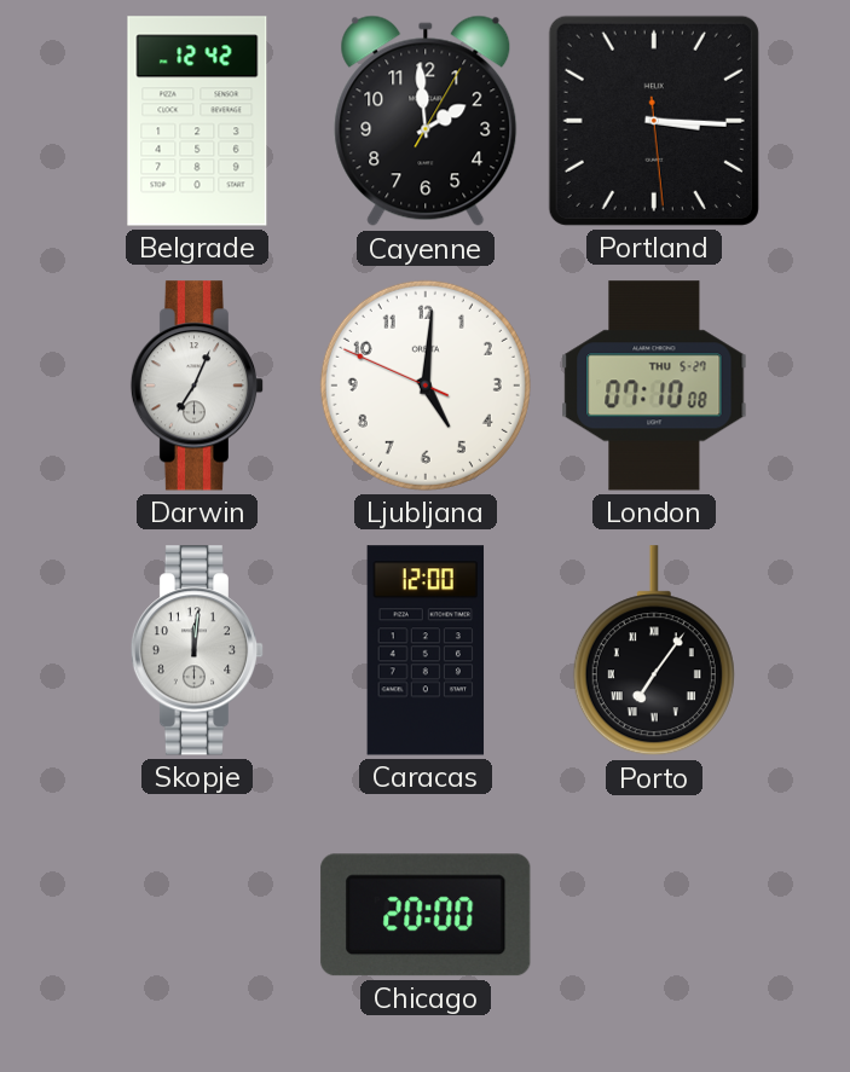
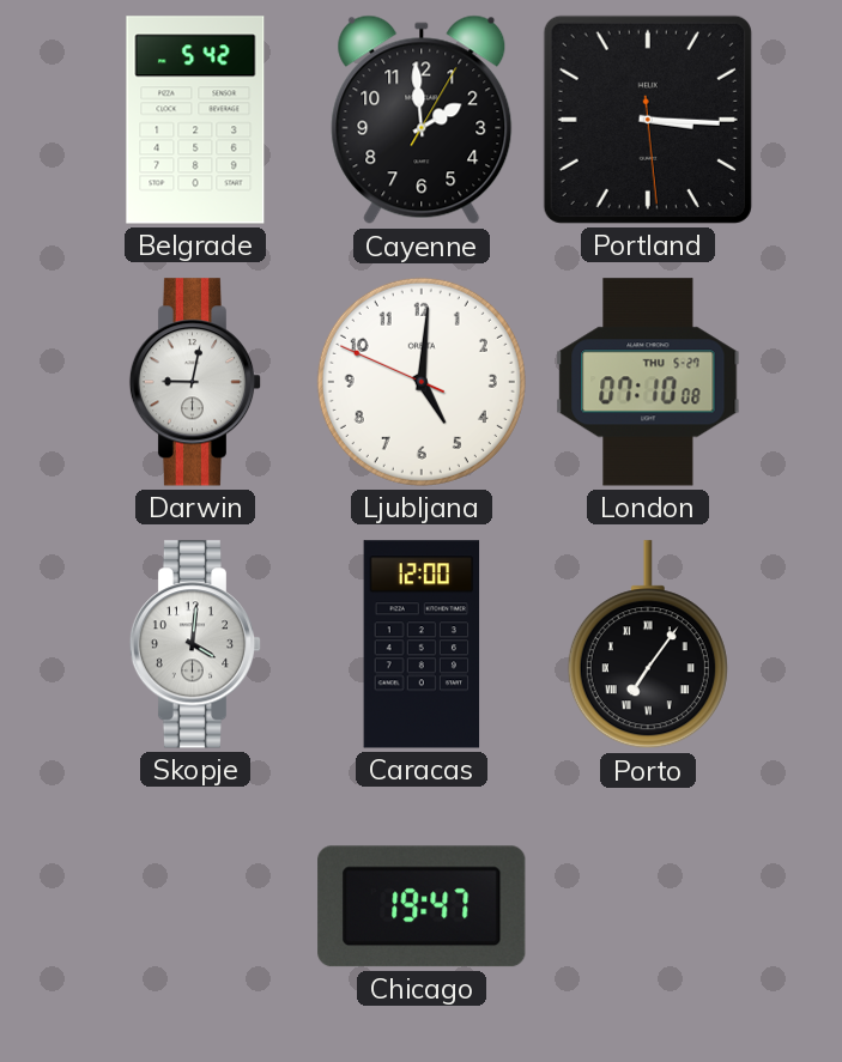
Belgrade: 12:42 -> 5:42 (195, 120)
Darwin: 7:04 -> 9:02 (195, 382)
Skopje: 12:01 -> 4:01 (195, 644)
Chicago: 20:00 -> 19:47 (422, 906)
